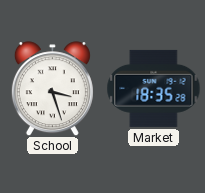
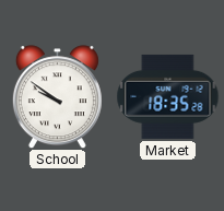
School: 3:27 -> 9:51 (57, 97)
